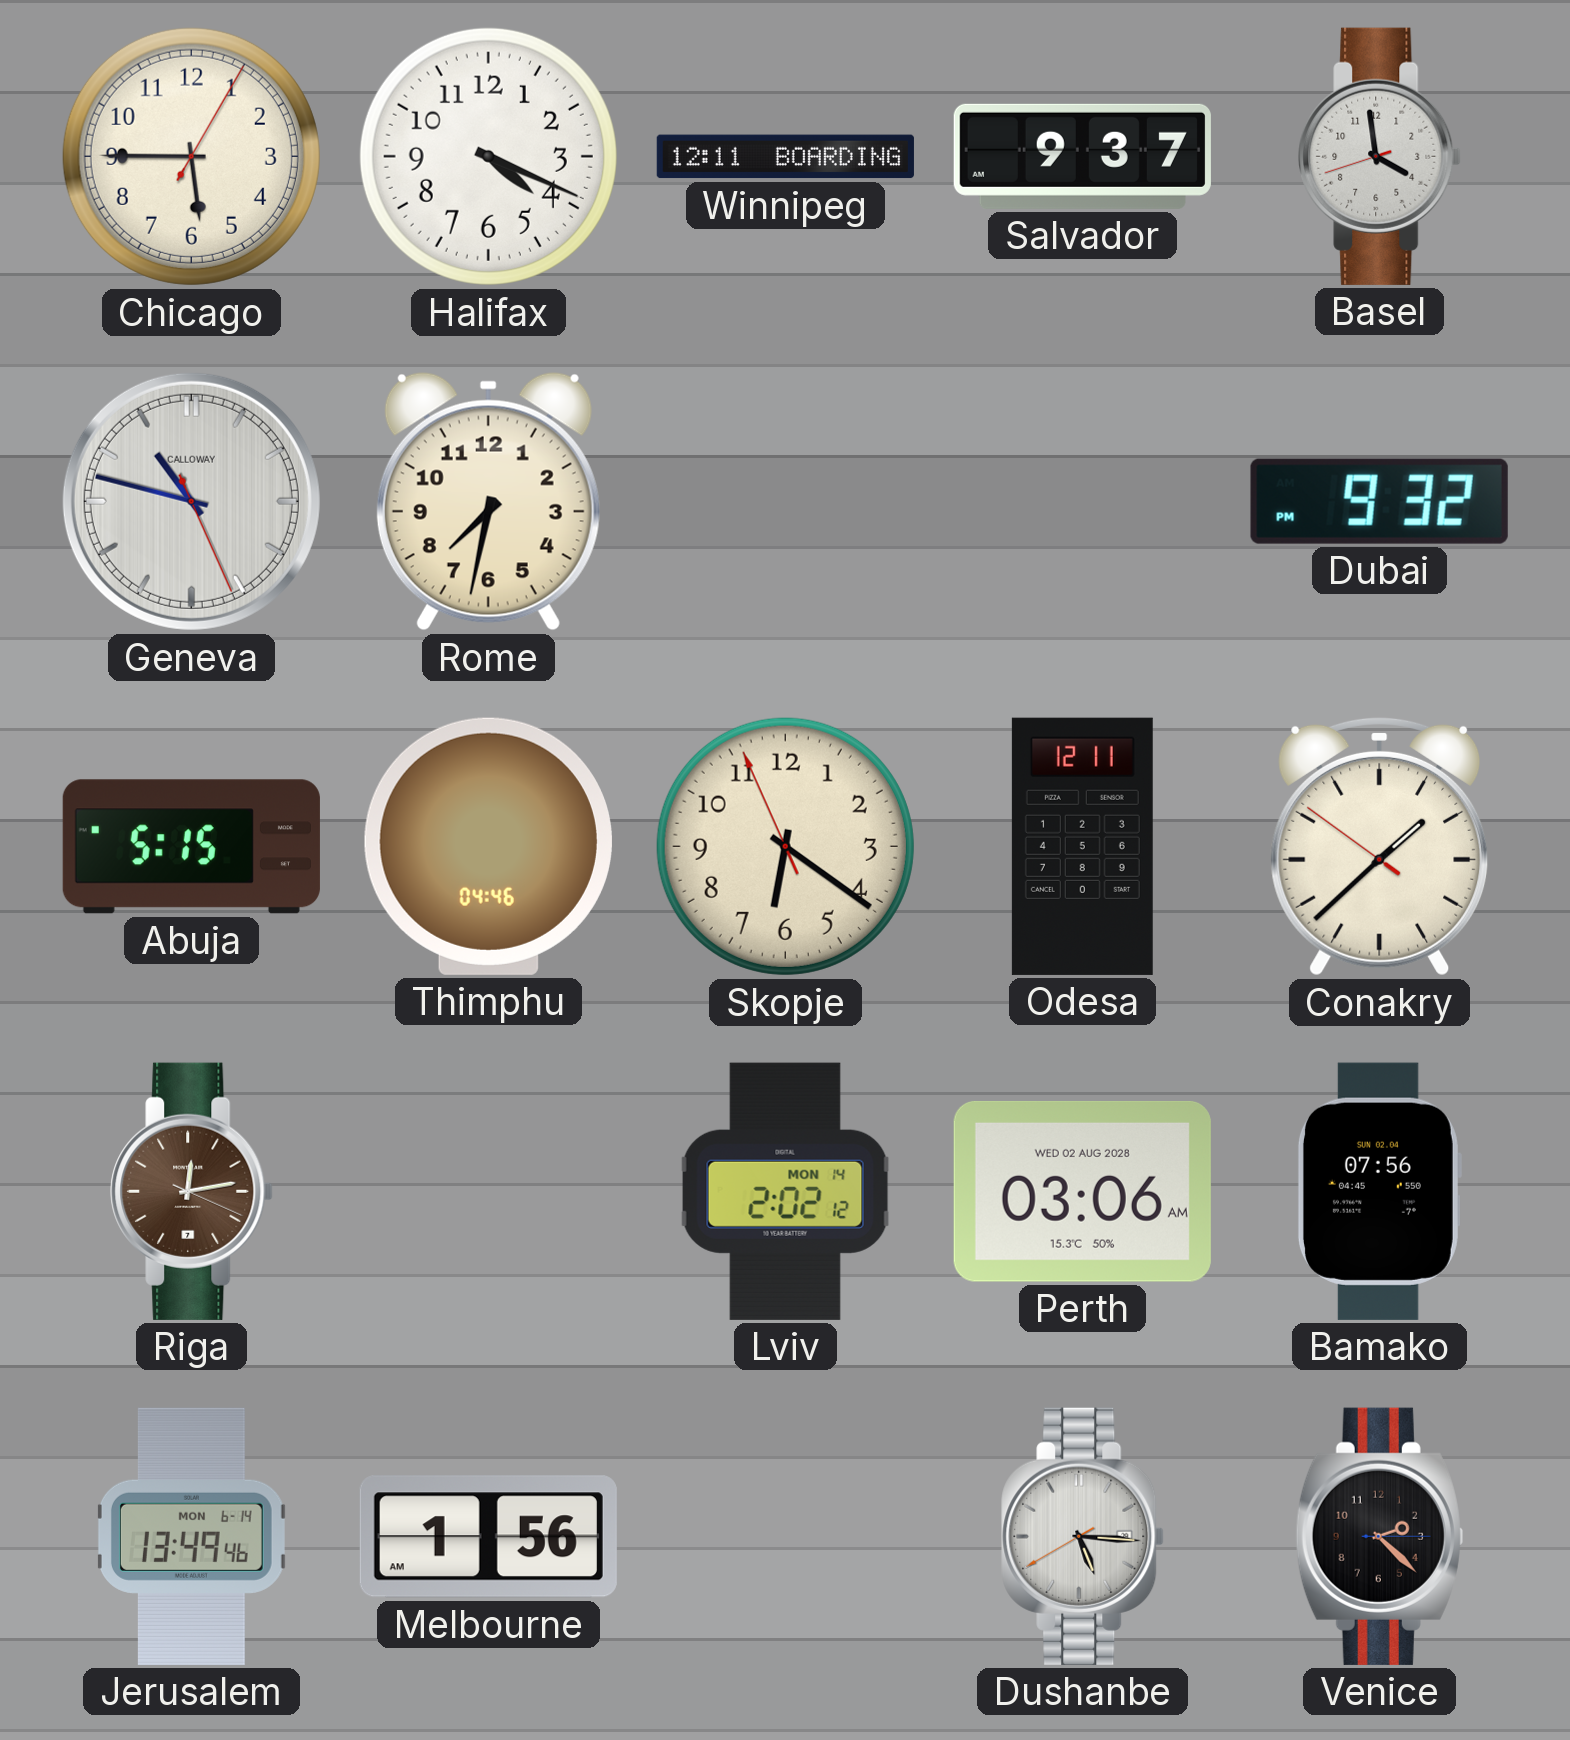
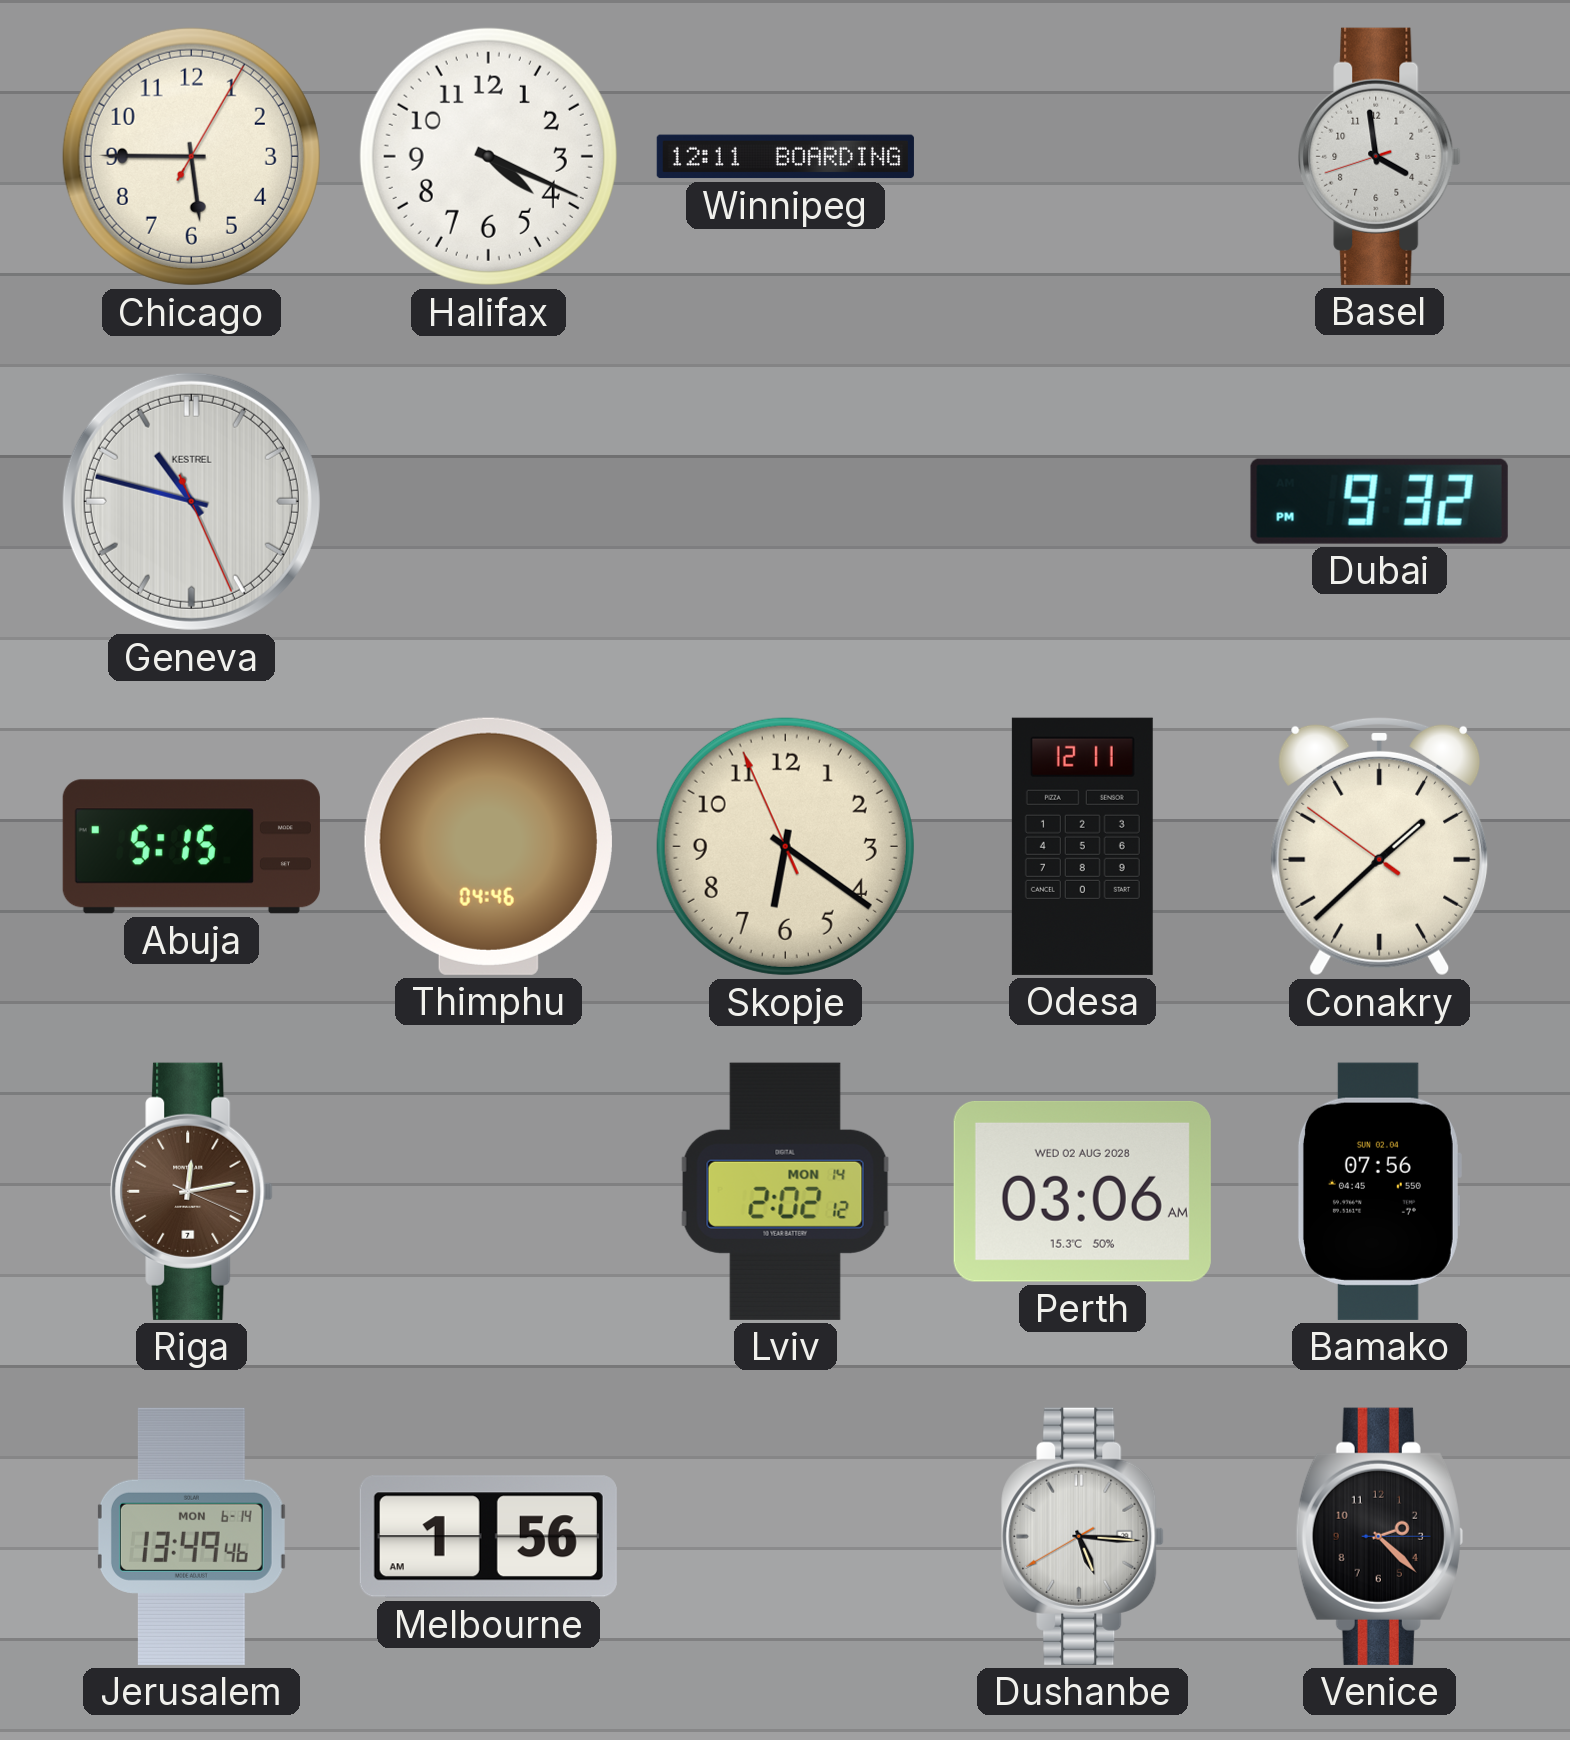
Salvador: 9:37 -> none (1082, 156)
Geneva brand: CALLOWAY -> KESTREL (191, 501)
Rome: 7:32 -> none (488, 502)
